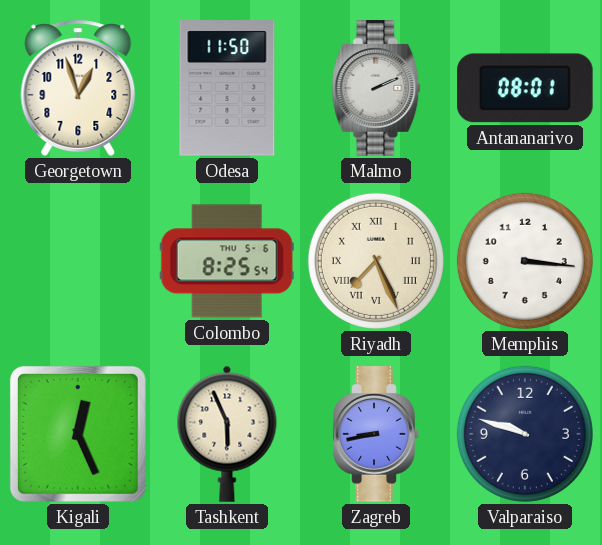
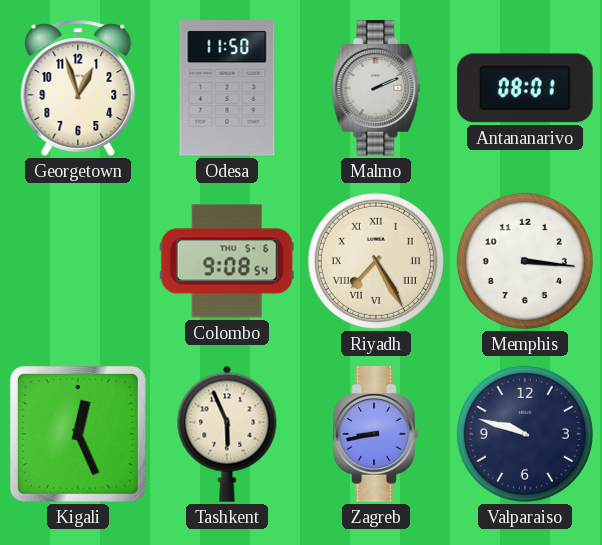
Colombo: 8:25 -> 9:08 (227, 261)
Riyadh: 7:26 -> 7:25 (376, 261)
